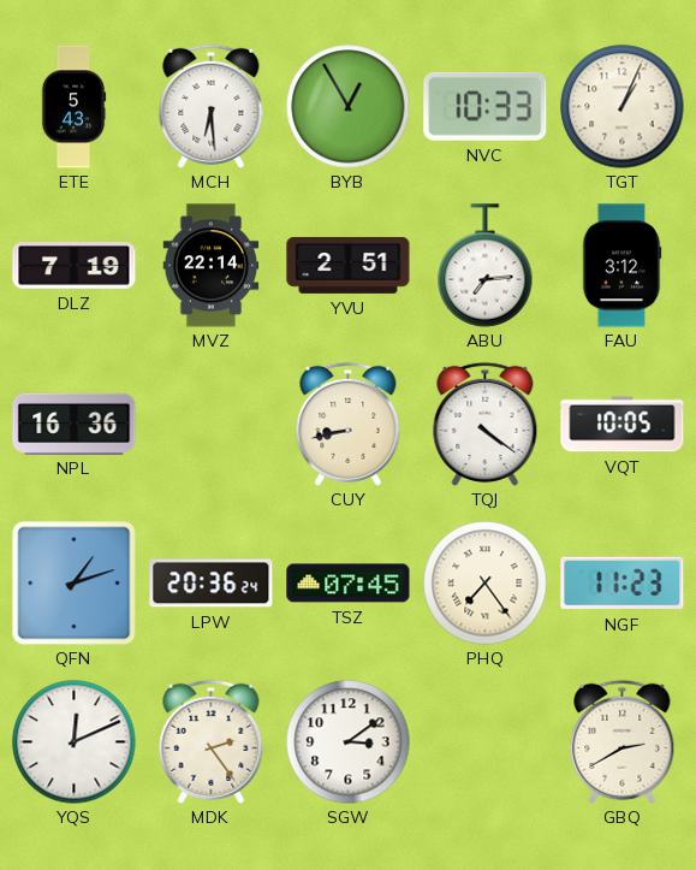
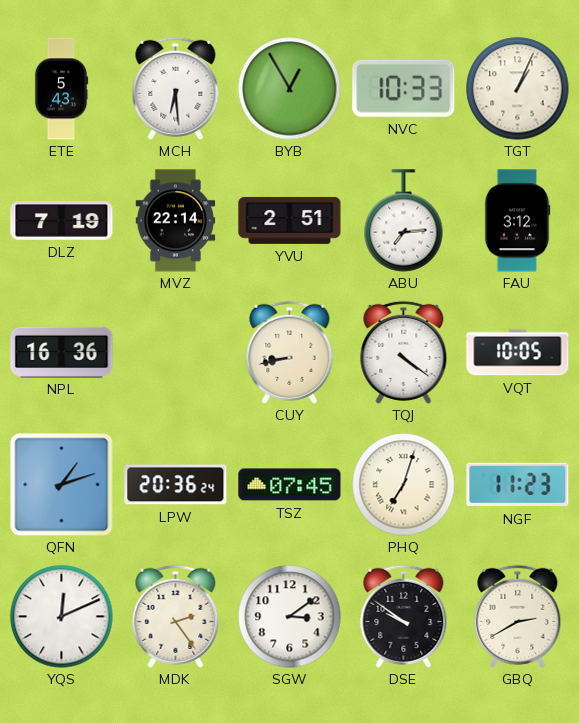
PHQ: 7:24 -> 7:03 (404, 485)
DSE: none -> 9:51 (404, 616)
